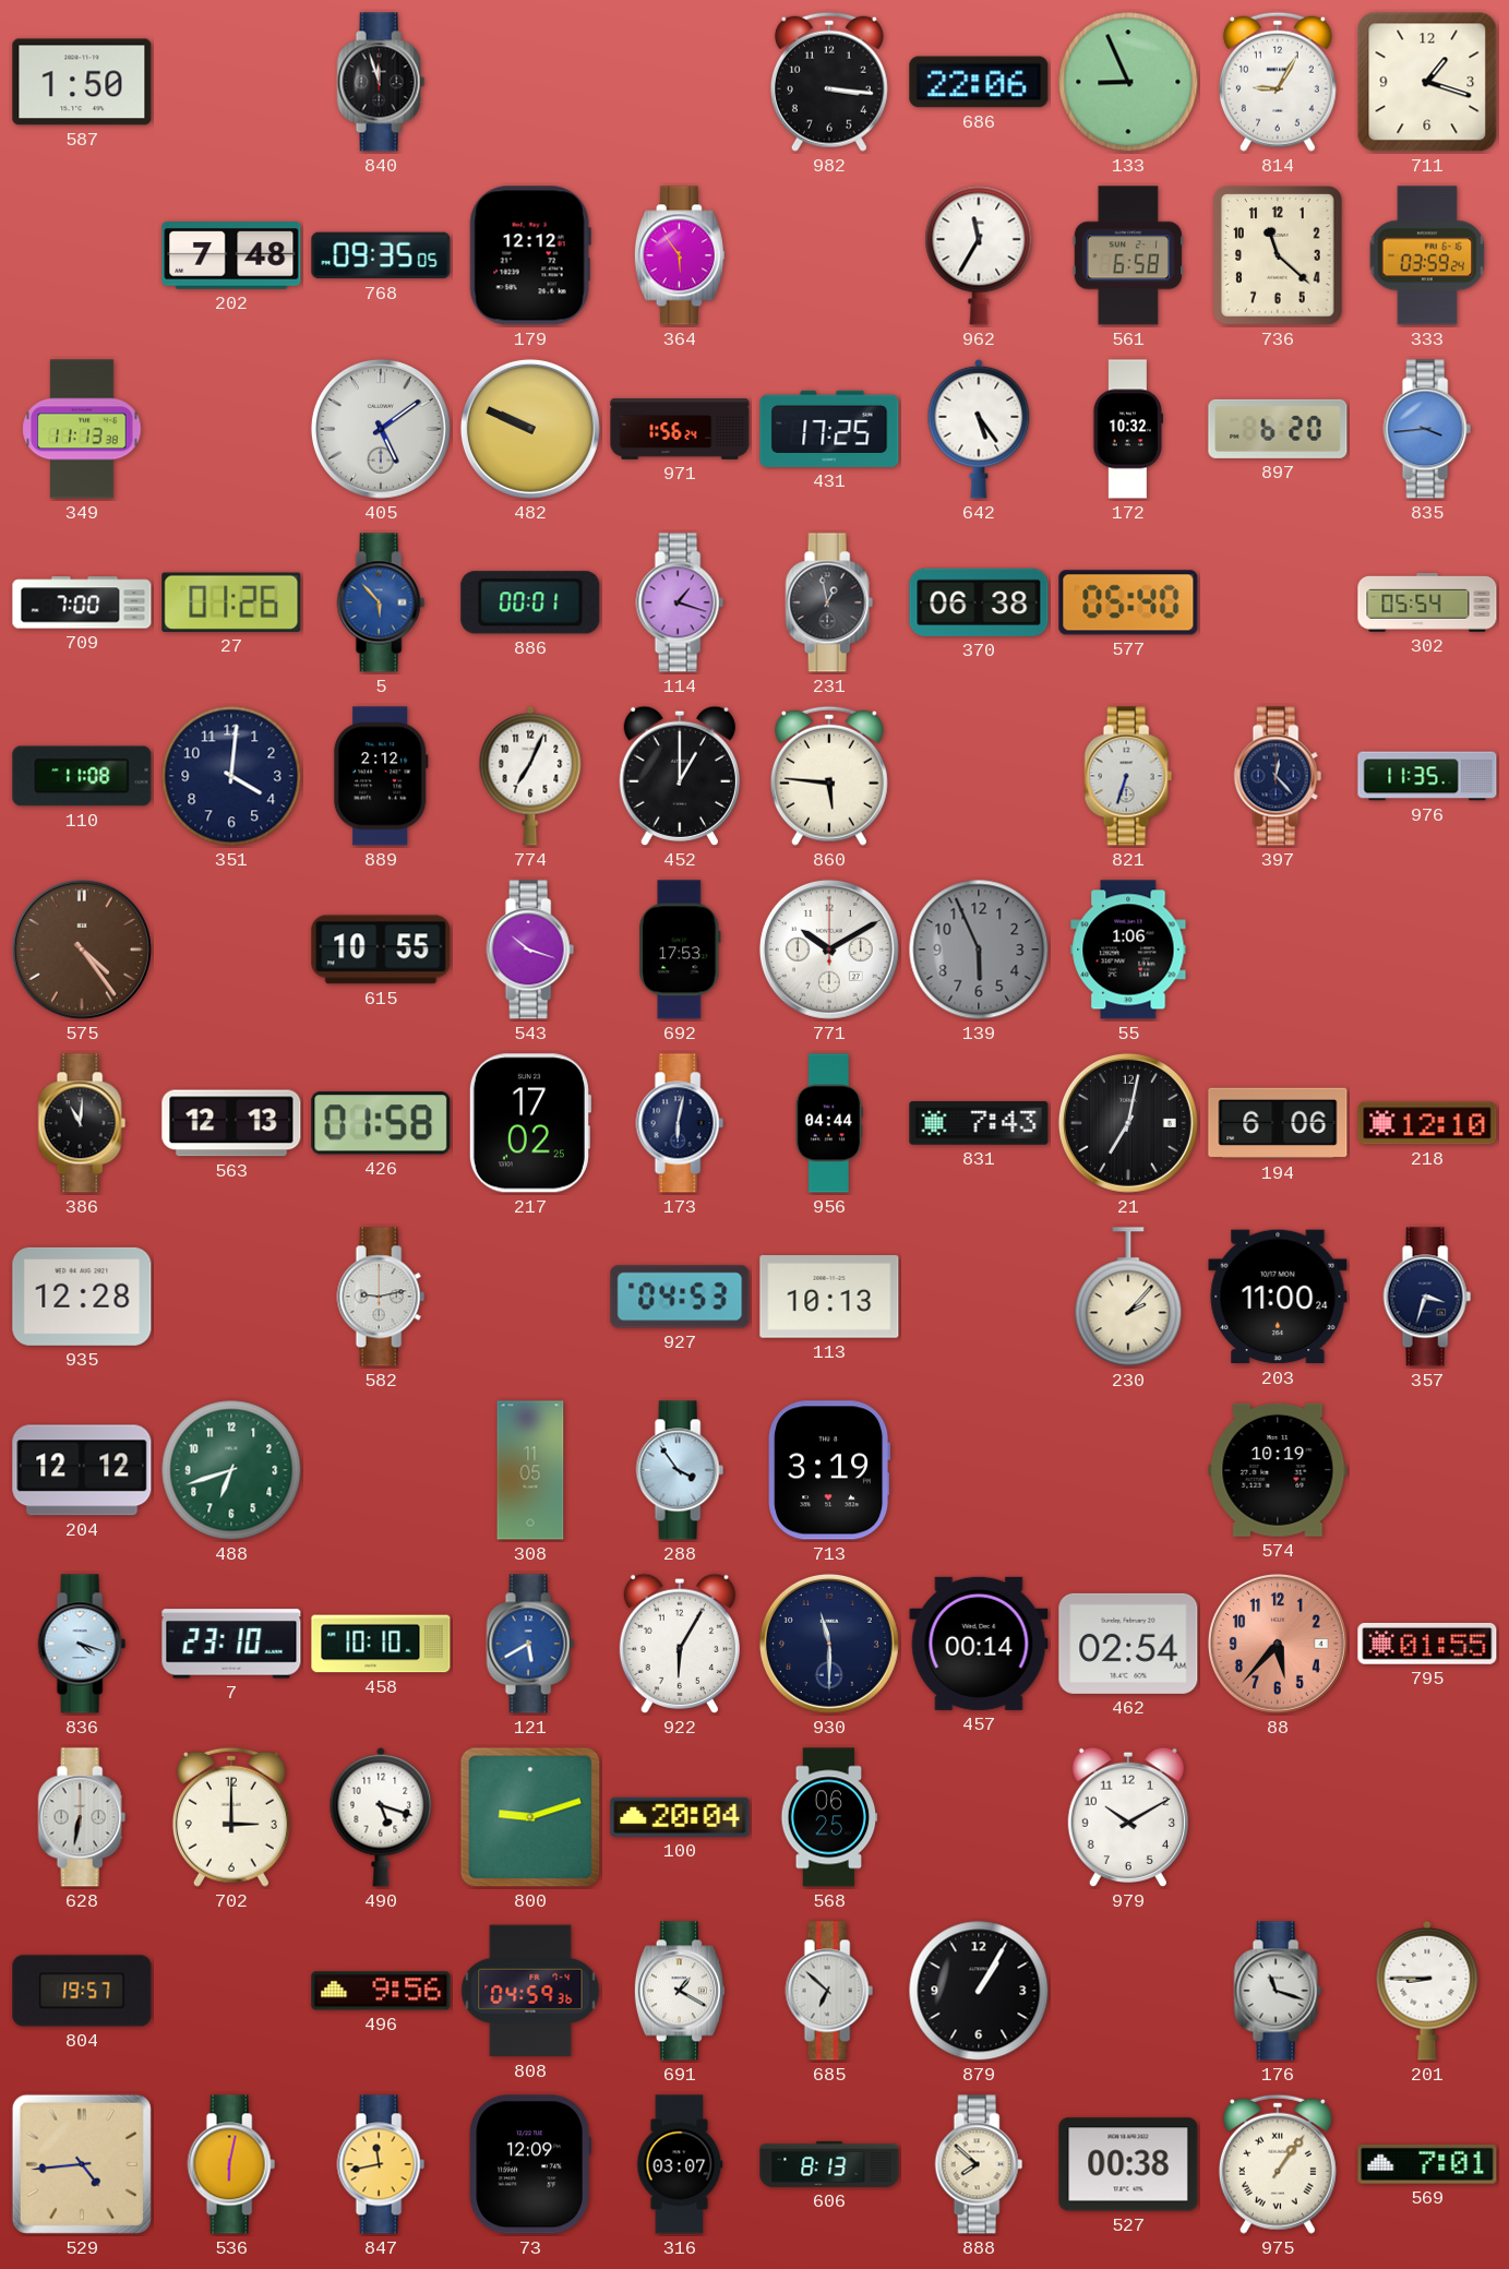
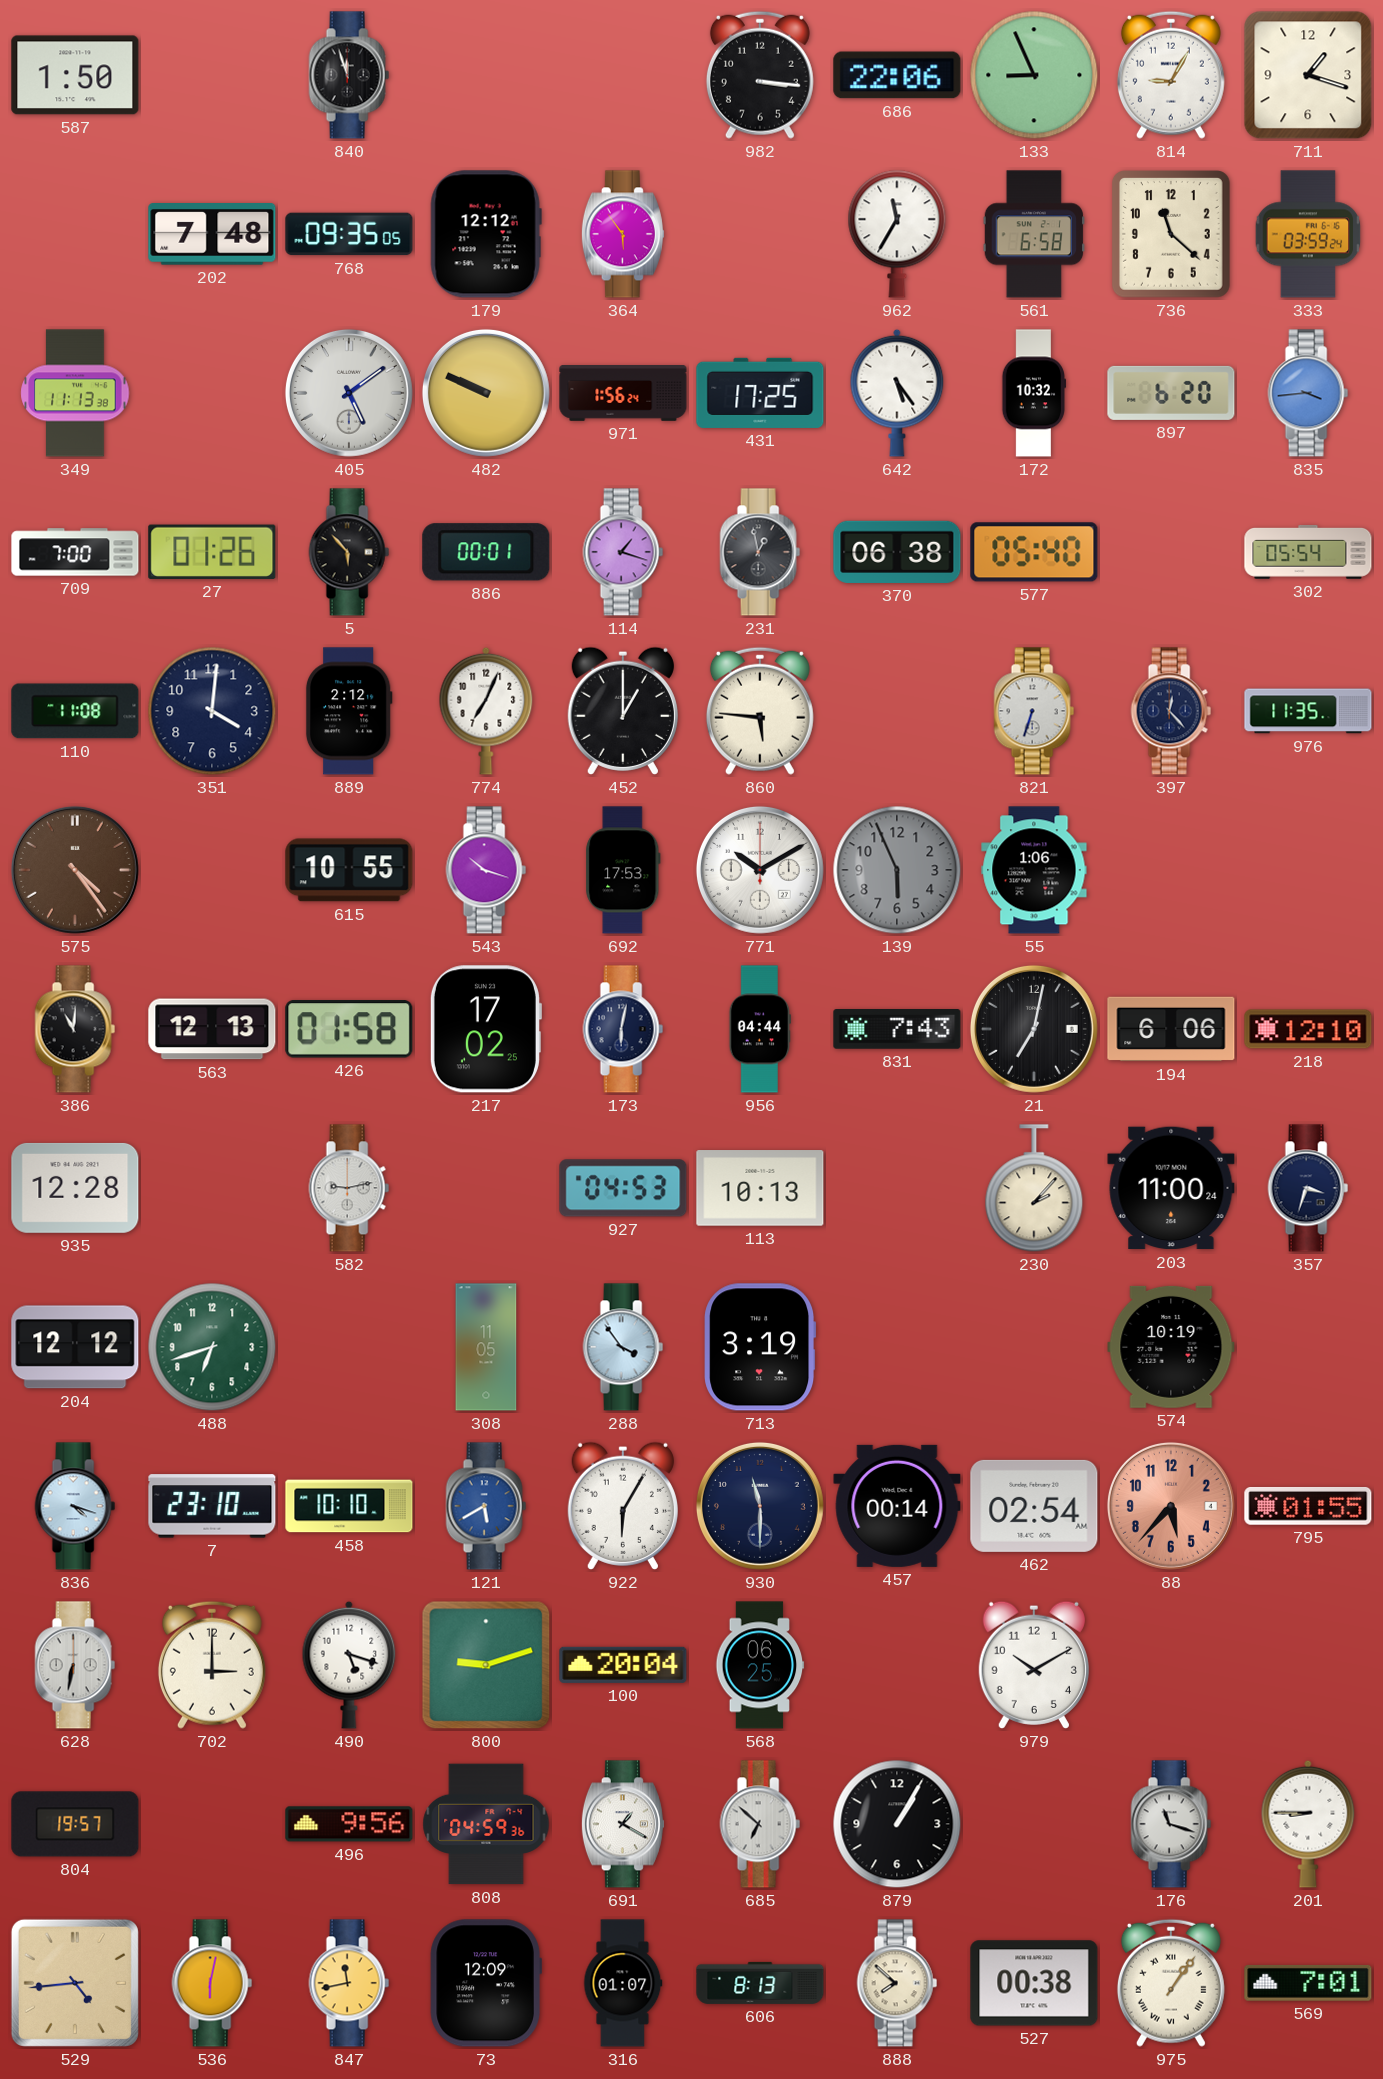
5 dial: blue -> black (349, 552)
316: 03:07 -> 01:07 (623, 1983)
